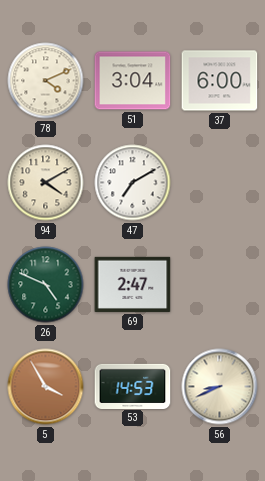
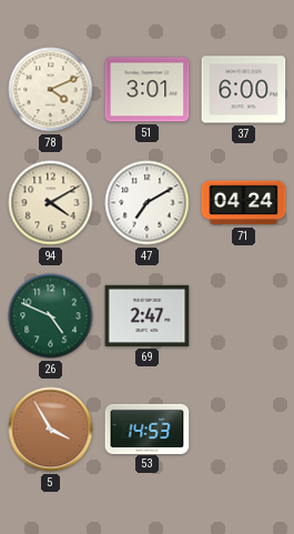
51: 3:04 -> 3:01 (148, 90)
71: none -> 04:24 (244, 203)
56: 8:41 -> none (220, 387)
